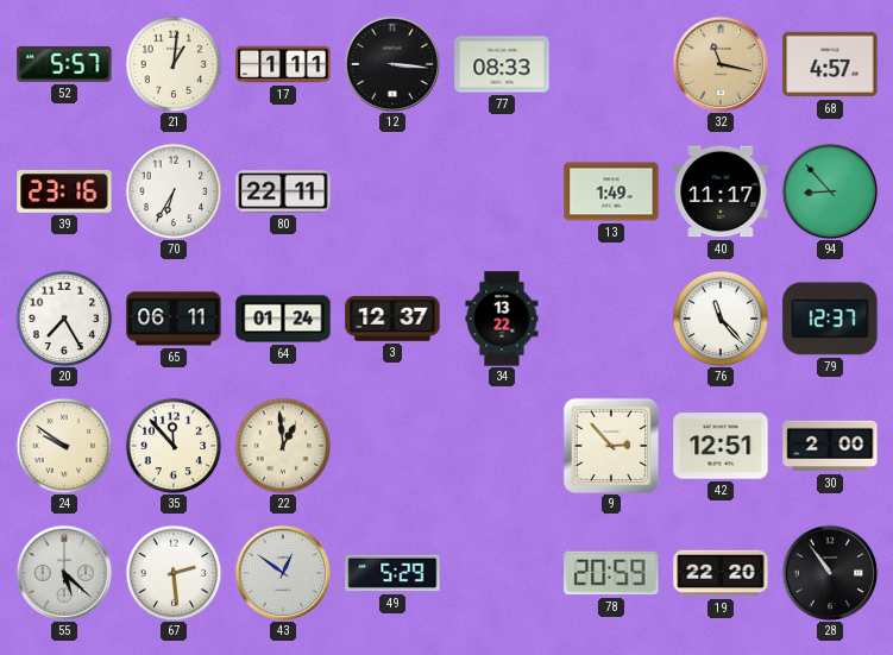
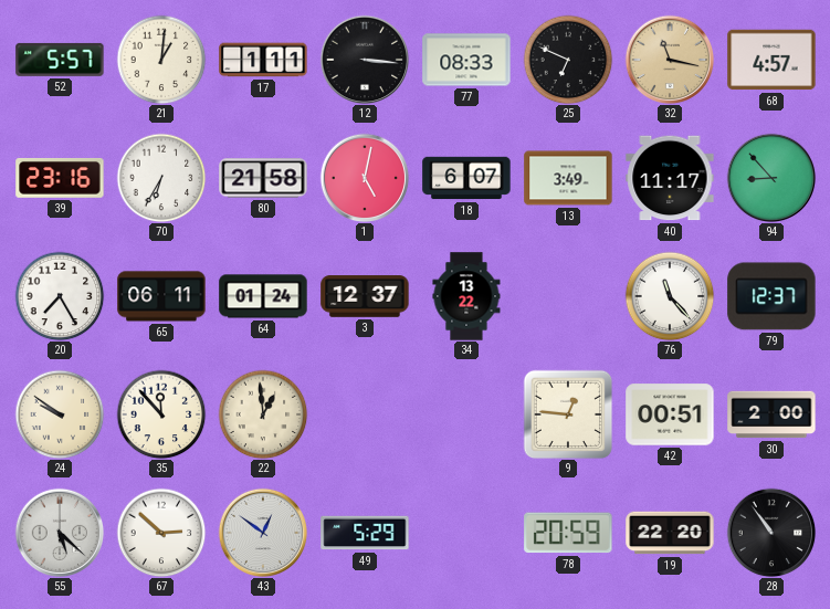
25: none -> 6:49 (568, 60)
80: 22:11 -> 21:58 (263, 178)
1: none -> 5:02 (365, 178)
18: none -> 6:07 (466, 178)
13: 1:49 -> 3:49 (568, 178)
9: 2:53 -> 12:46 (568, 414)
42: 12:51 -> 00:51 (670, 414)
67: 2:29 -> 2:52 (161, 533)
